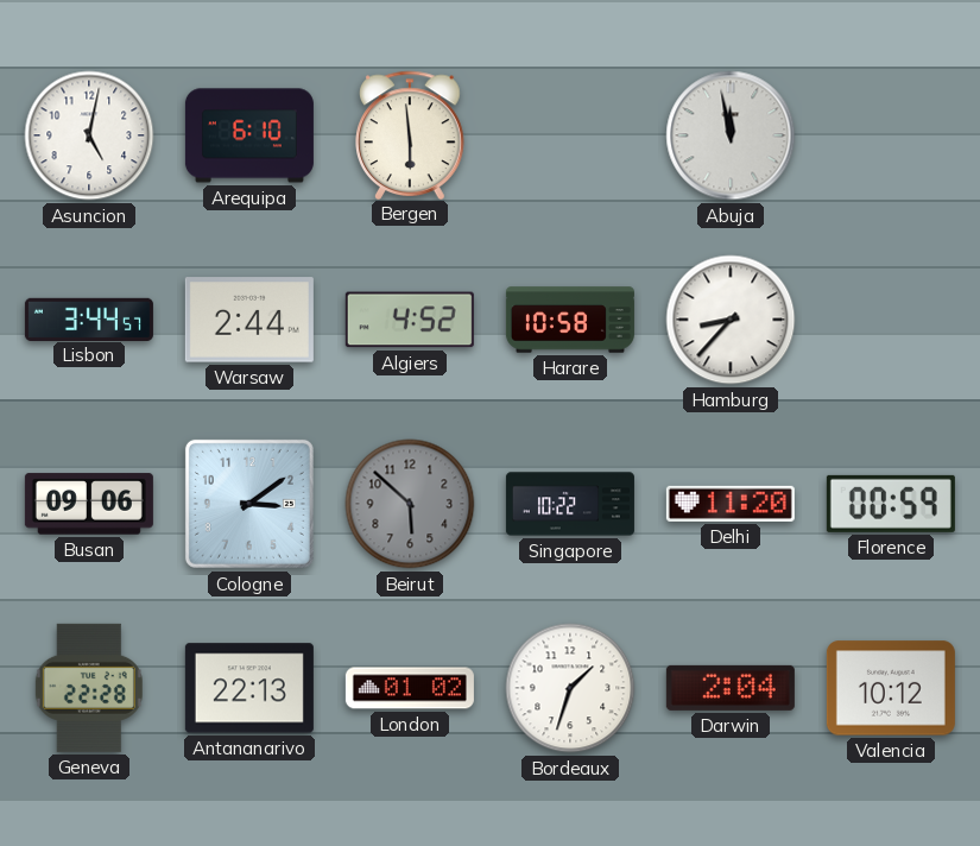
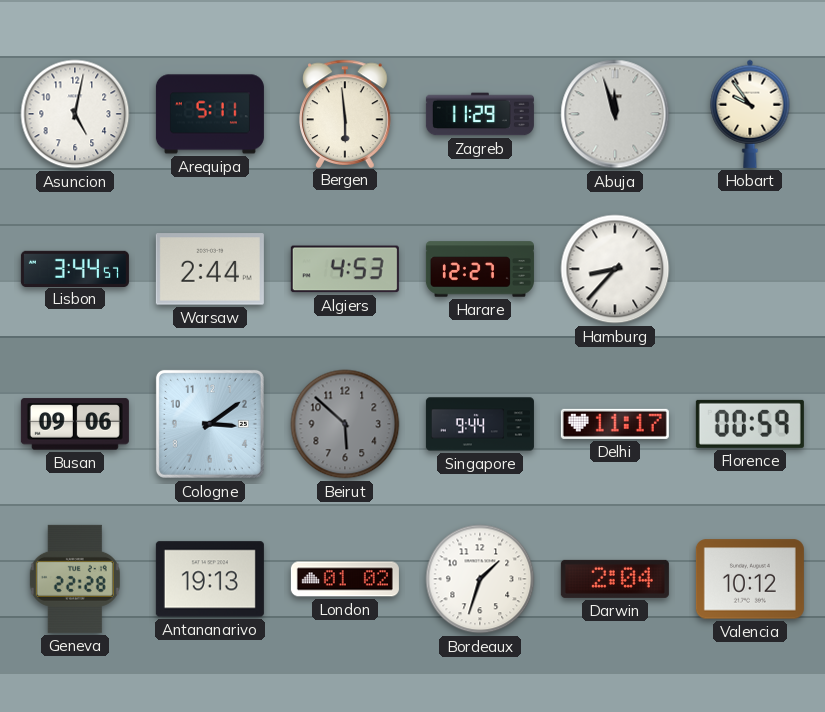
Arequipa: 6:10 -> 5:11 (210, 114)
Zagreb: none -> 11:29 (480, 114)
Abuja: 11:58 -> 11:57 (615, 114)
Hobart: none -> 9:54 (750, 114)
Algiers: 4:52 -> 4:53 (345, 269)
Harare: 10:58 -> 12:27 (480, 269)
Singapore: 10:22 -> 9:44 (480, 424)
Delhi: 11:20 -> 11:17 (615, 424)
Antananarivo: 22:13 -> 19:13 (210, 579)
